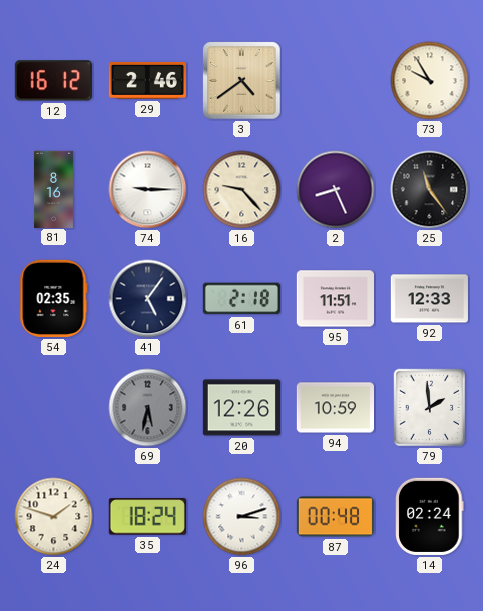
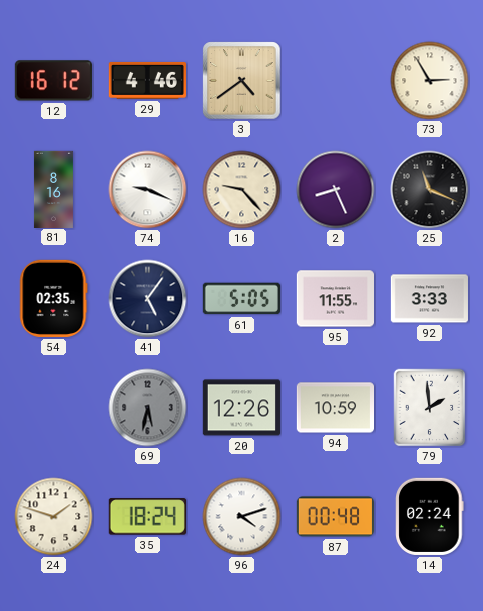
29: 2:46 -> 4:46 (147, 80)
73: 9:55 -> 2:55 (430, 81)
74: 9:15 -> 9:19 (148, 190)
25: 11:24 -> 11:19 (430, 190)
61: 2:18 -> 5:05 (241, 299)
95: 11:51 -> 11:55 (335, 299)
92: 12:33 -> 3:33 (429, 299)
96: 3:12 -> 4:12 (242, 517)
